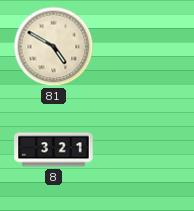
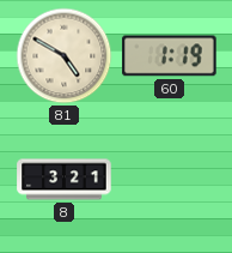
60: none -> 1:19 (170, 56)
